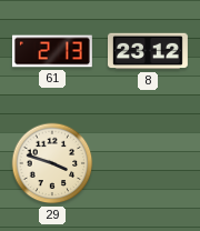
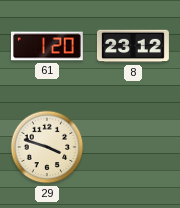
61: 2:13 -> 1:20 (47, 46)
